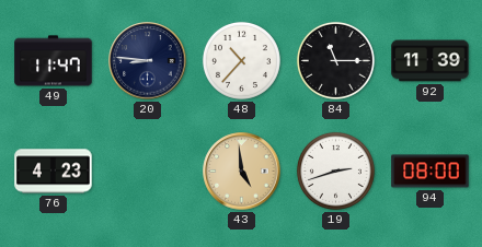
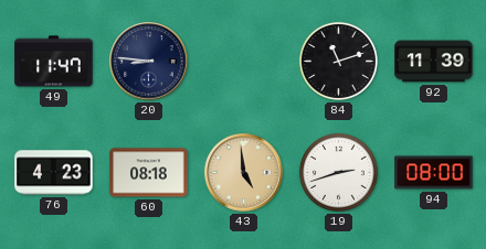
48: 10:37 -> none (241, 60)
84: 11:15 -> 11:12 (338, 61)
60: none -> 08:18 (149, 173)
